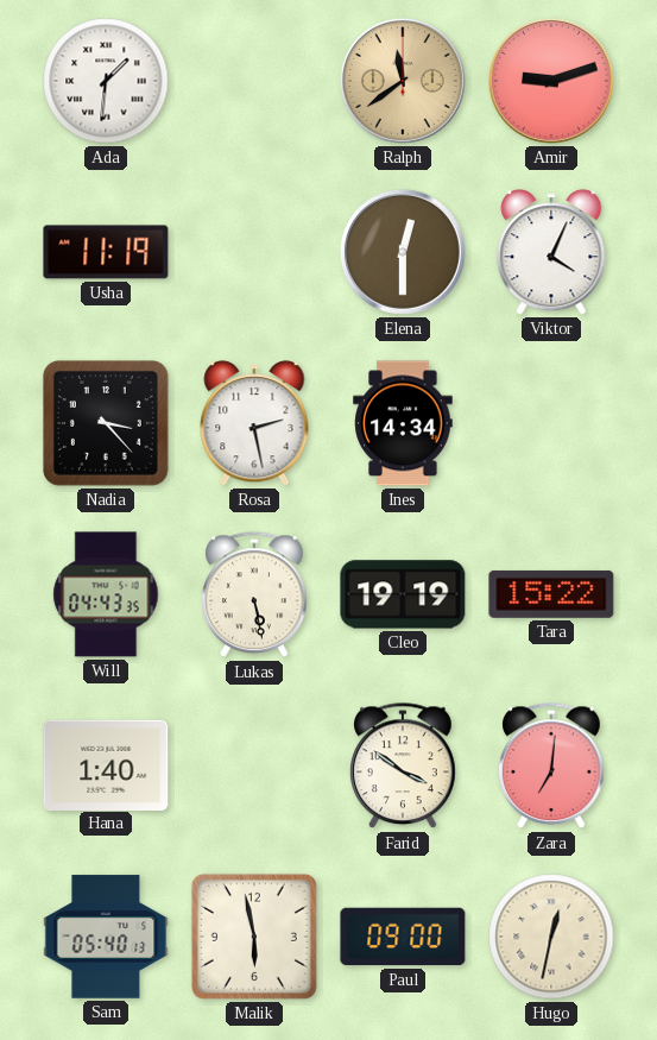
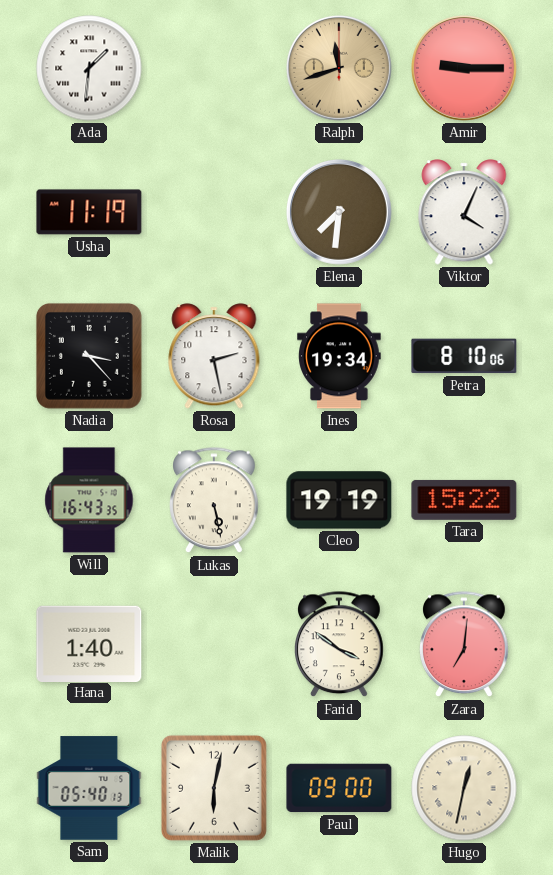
Ralph: 11:39 -> 11:42 (339, 68)
Amir: 9:12 -> 9:15 (464, 68)
Elena: 12:30 -> 7:31 (339, 212)
Ines: 14:34 -> 19:34 (339, 356)
Petra: none -> 8:10 (464, 356)
Will: 04:43 -> 16:43 (89, 500)
Malik: 5:58 -> 6:02 (214, 788)
